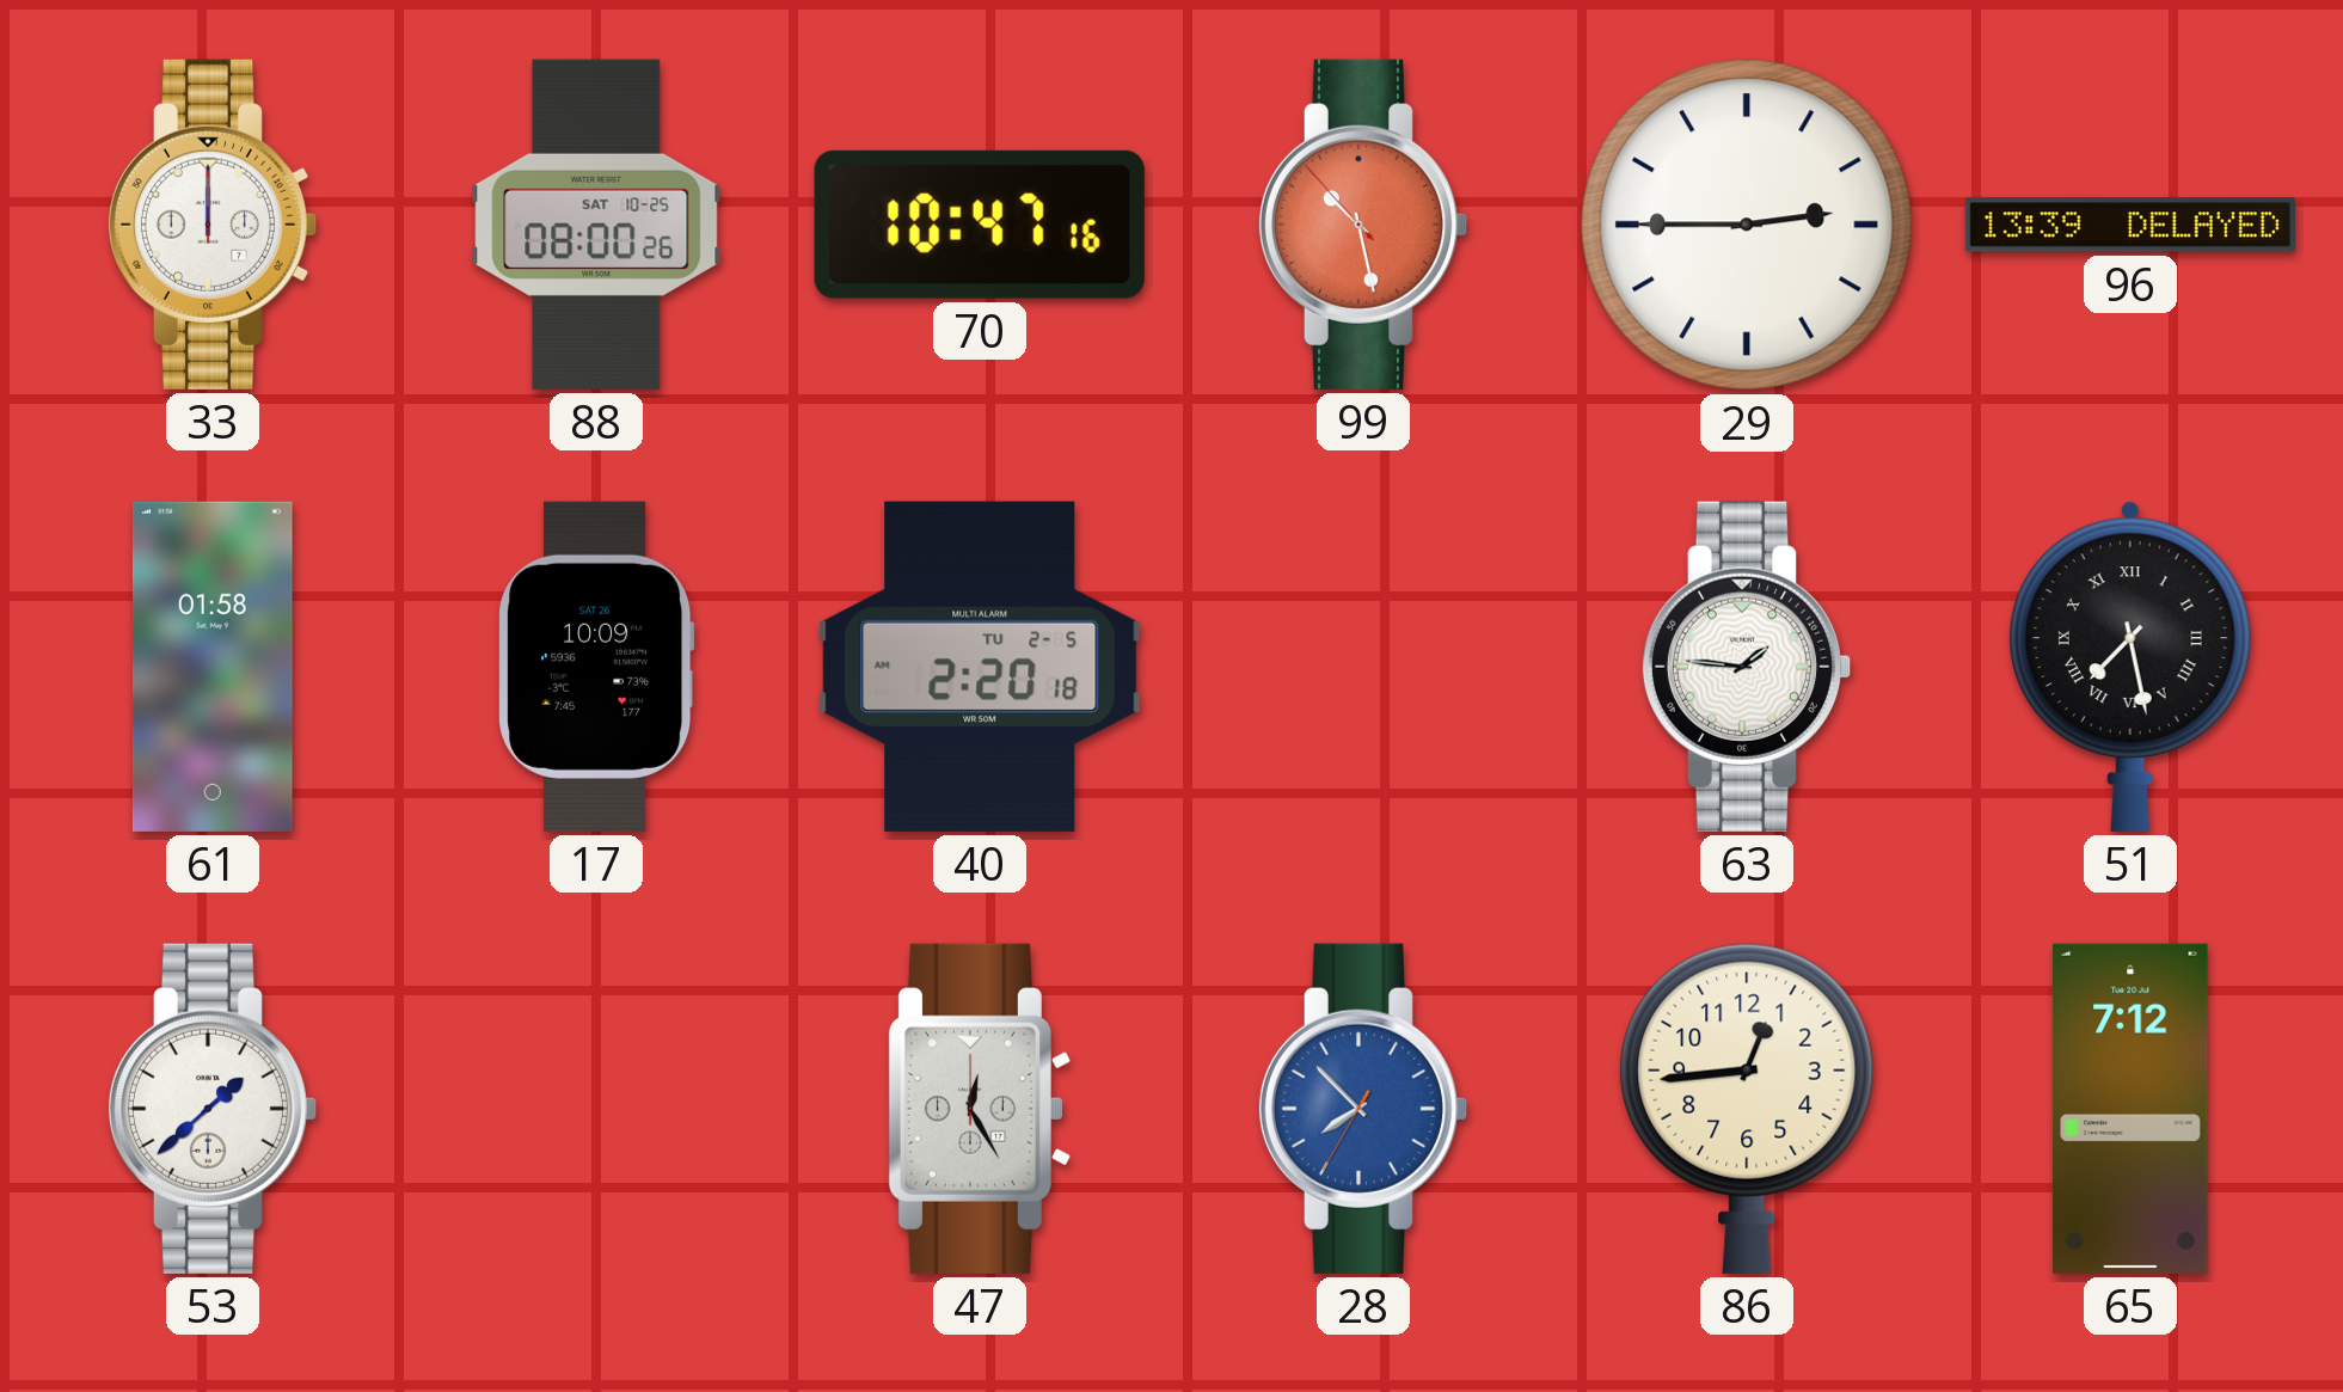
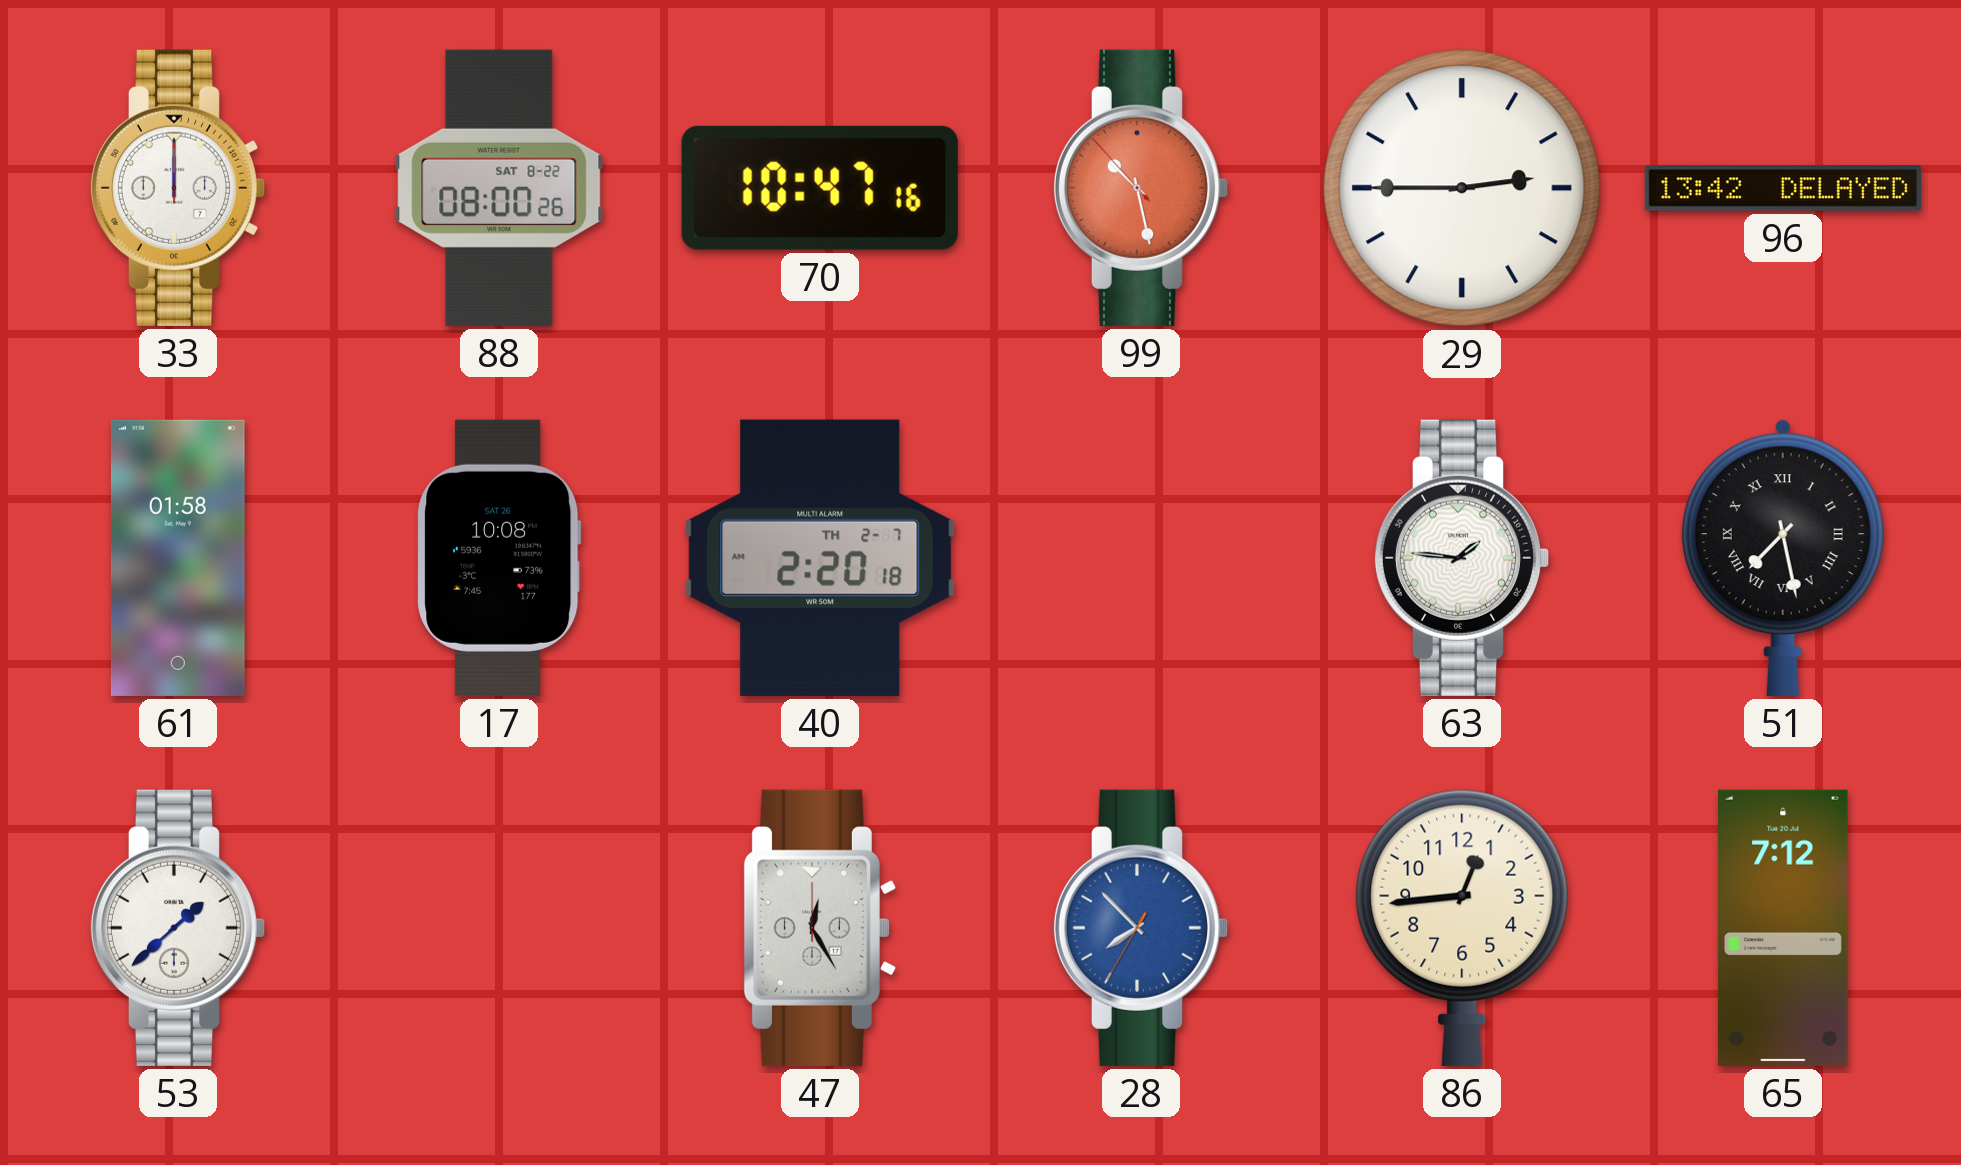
88 date: SAT 10-25 -> SAT 8-22 (499, 188)
96: 13:39 -> 13:42 (1783, 188)
17: 10:09 -> 10:08 (499, 558)
40 date: TU 2-5 -> TH 2-7 (820, 558)
